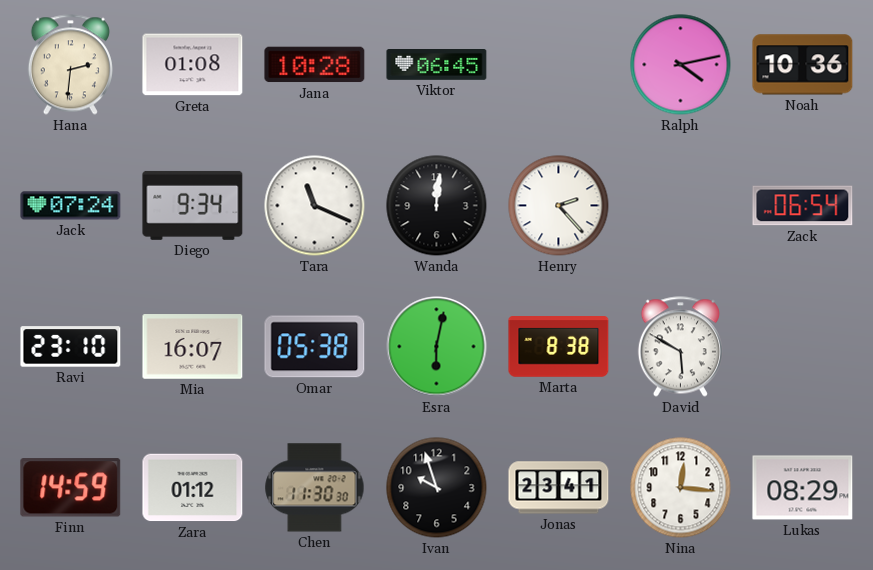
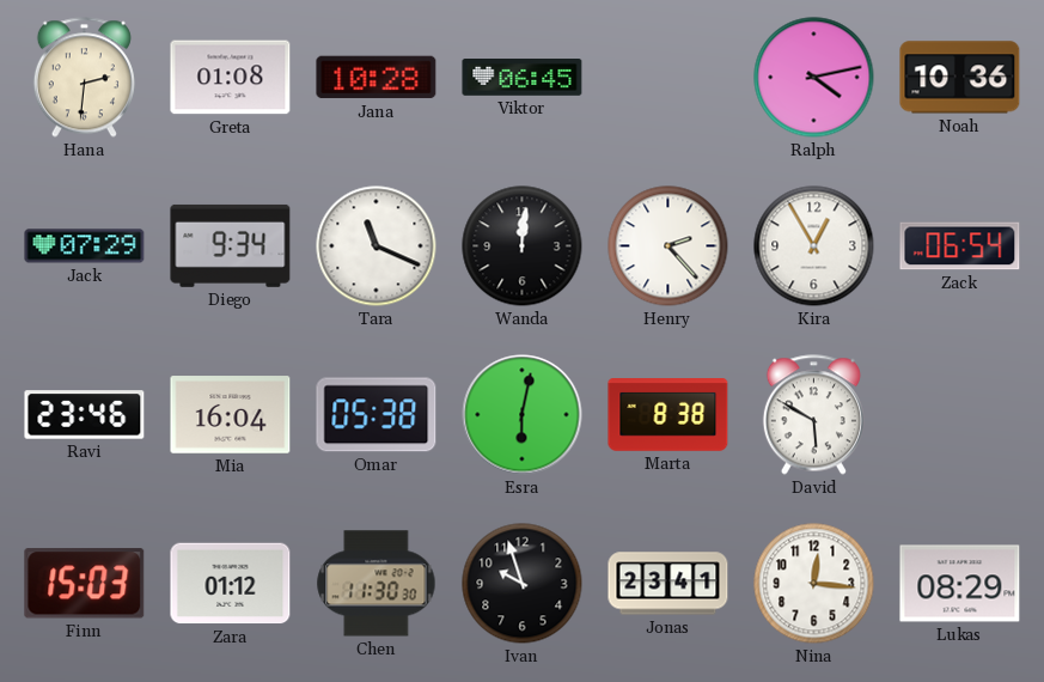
Jack: 07:24 -> 07:29 (85, 246)
Kira: none -> 12:55 (814, 246)
Ravi: 23:10 -> 23:46 (85, 415)
Mia: 16:07 -> 16:04 (231, 415)
Finn: 14:59 -> 15:03 (85, 584)
